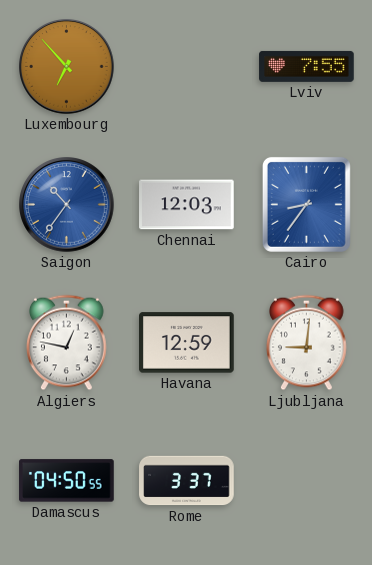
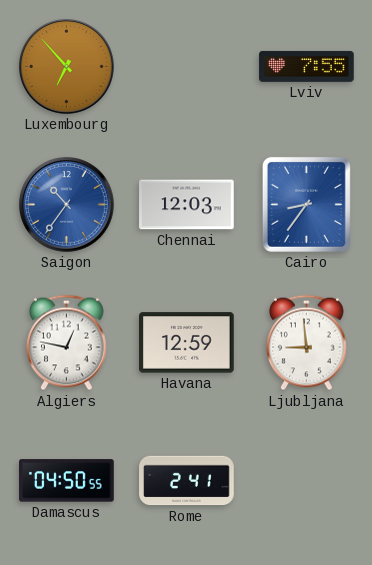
Ljubljana: 9:01 -> 8:59 (307, 343)
Rome: 3:37 -> 2:41 (187, 481)
